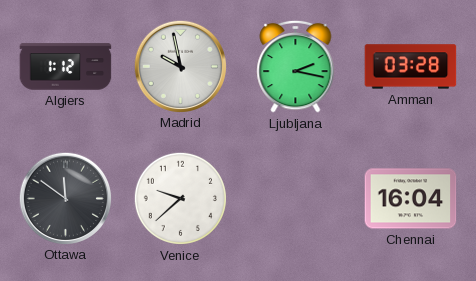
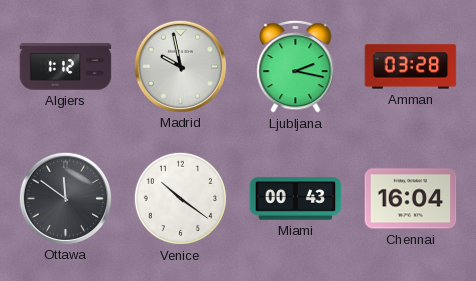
Venice: 9:38 -> 10:21 (180, 198)
Miami: none -> 00:43 (296, 199)
